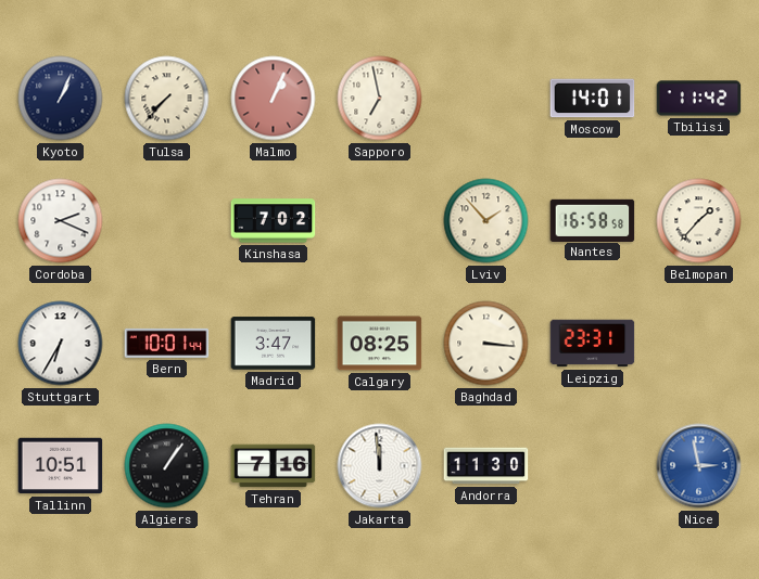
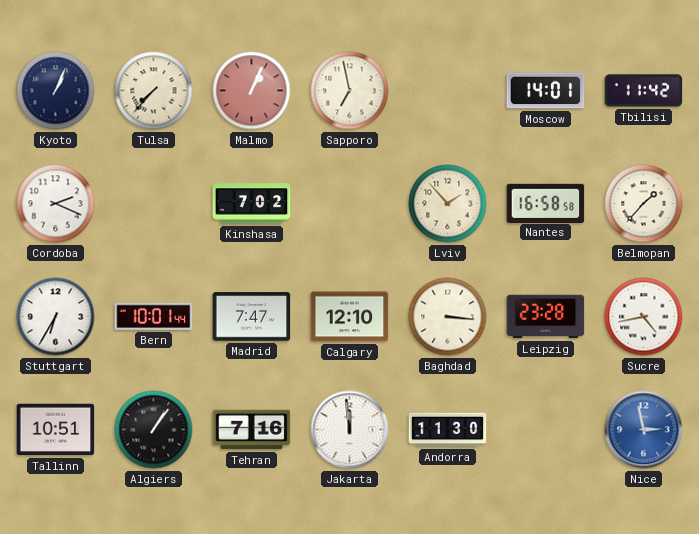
Madrid: 3:47 -> 7:47 (252, 317)
Calgary: 08:25 -> 12:10 (350, 317)
Leipzig: 23:31 -> 23:28 (546, 317)
Sucre: none -> 4:43 (644, 317)
